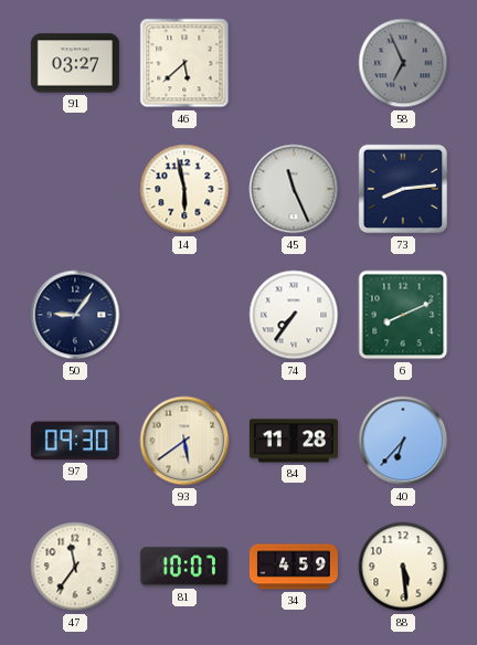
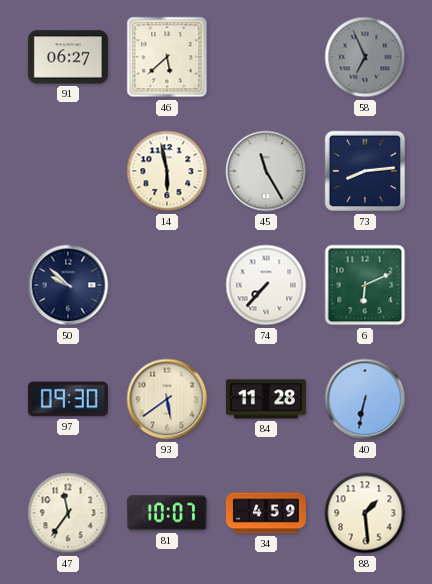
91: 03:27 -> 06:27 (68, 57)
45: 11:26 -> 11:25 (266, 171)
50: 9:06 -> 9:52 (68, 285)
74: 7:36 -> 7:37 (266, 285)
6: 8:11 -> 6:11 (365, 285)
40: 6:37 -> 6:32 (365, 399)
88: 5:29 -> 1:29 (365, 513)
